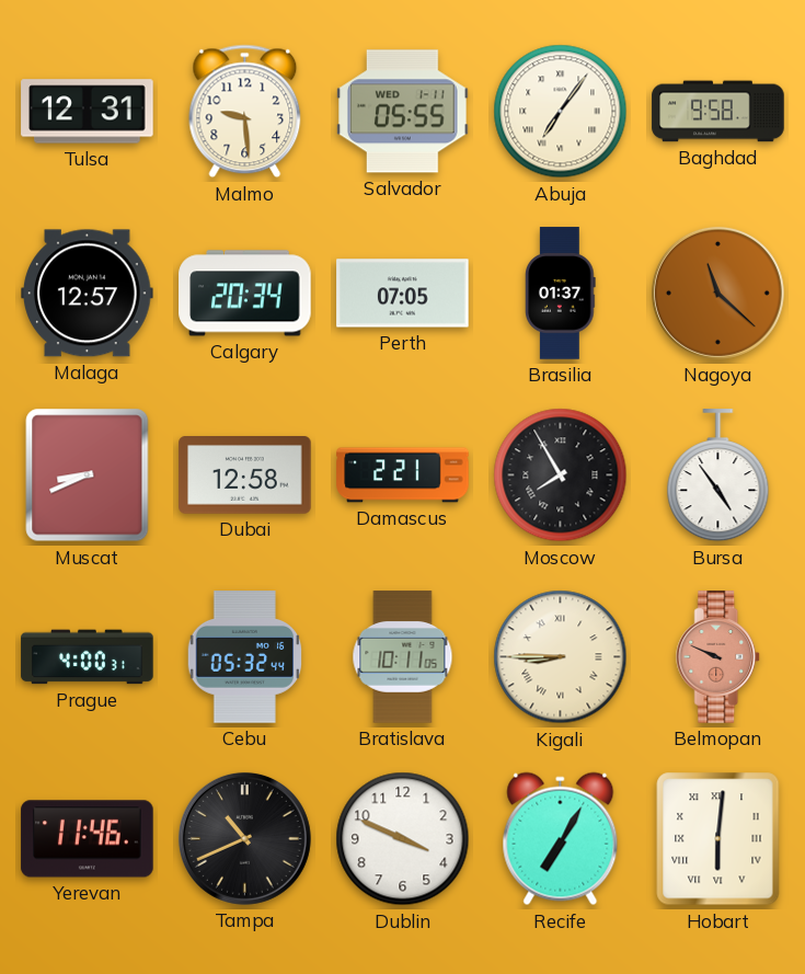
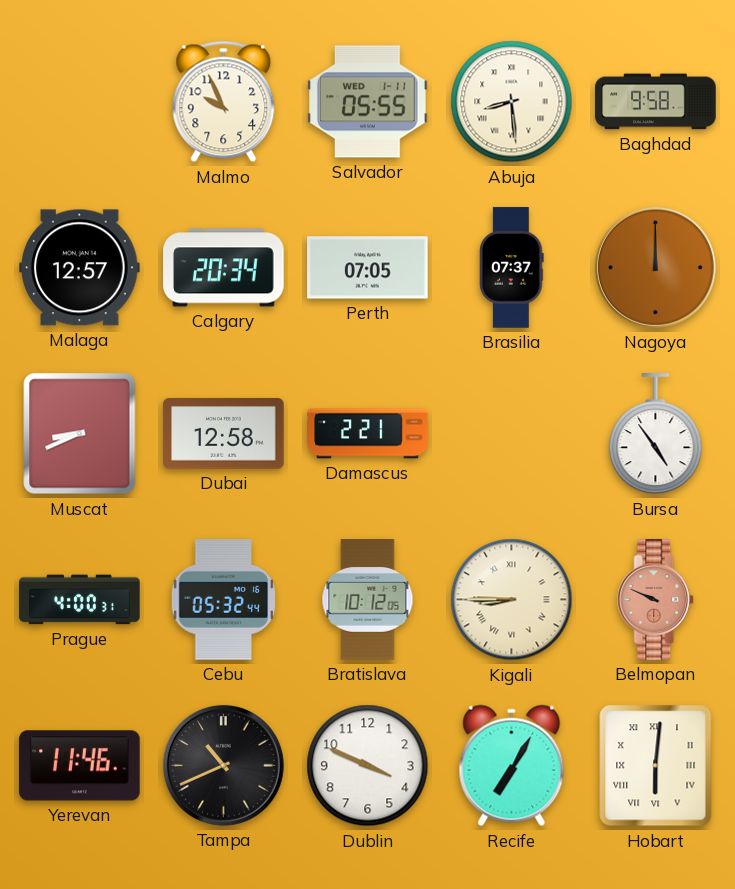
Tulsa: 12:31 -> none (88, 112)
Malmo: 9:29 -> 9:56 (224, 102)
Abuja: 7:06 -> 8:29 (512, 102)
Brasilia: 01:37 -> 07:37 (512, 268)
Nagoya: 11:22 -> 12:00 (655, 267)
Moscow: 7:55 -> none (561, 475)
Bratislava: 10:11 -> 10:12 (368, 600)
